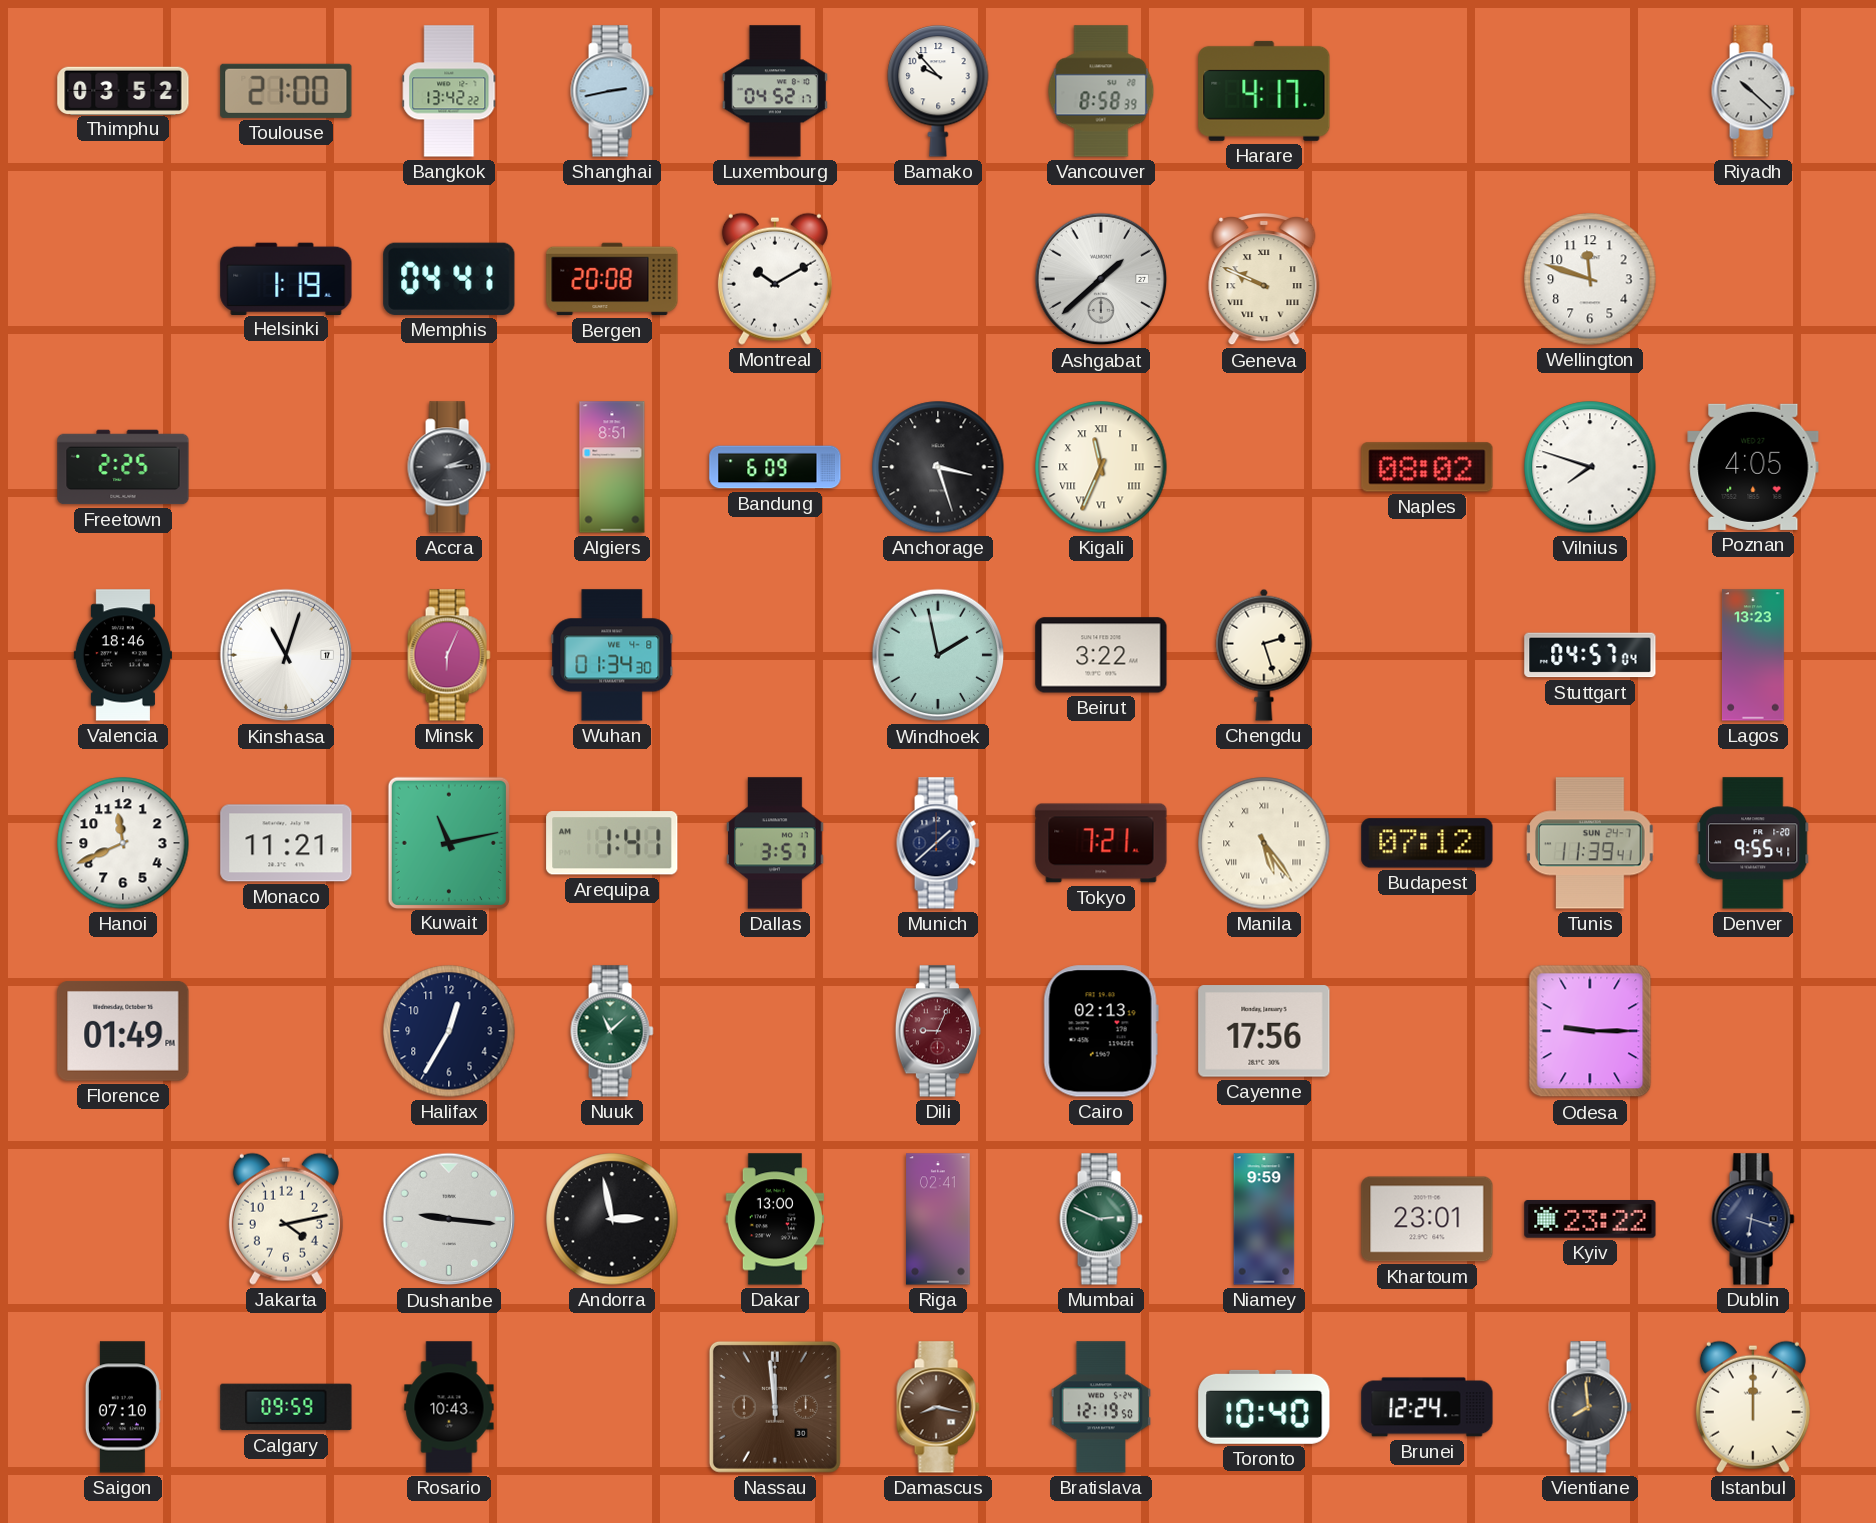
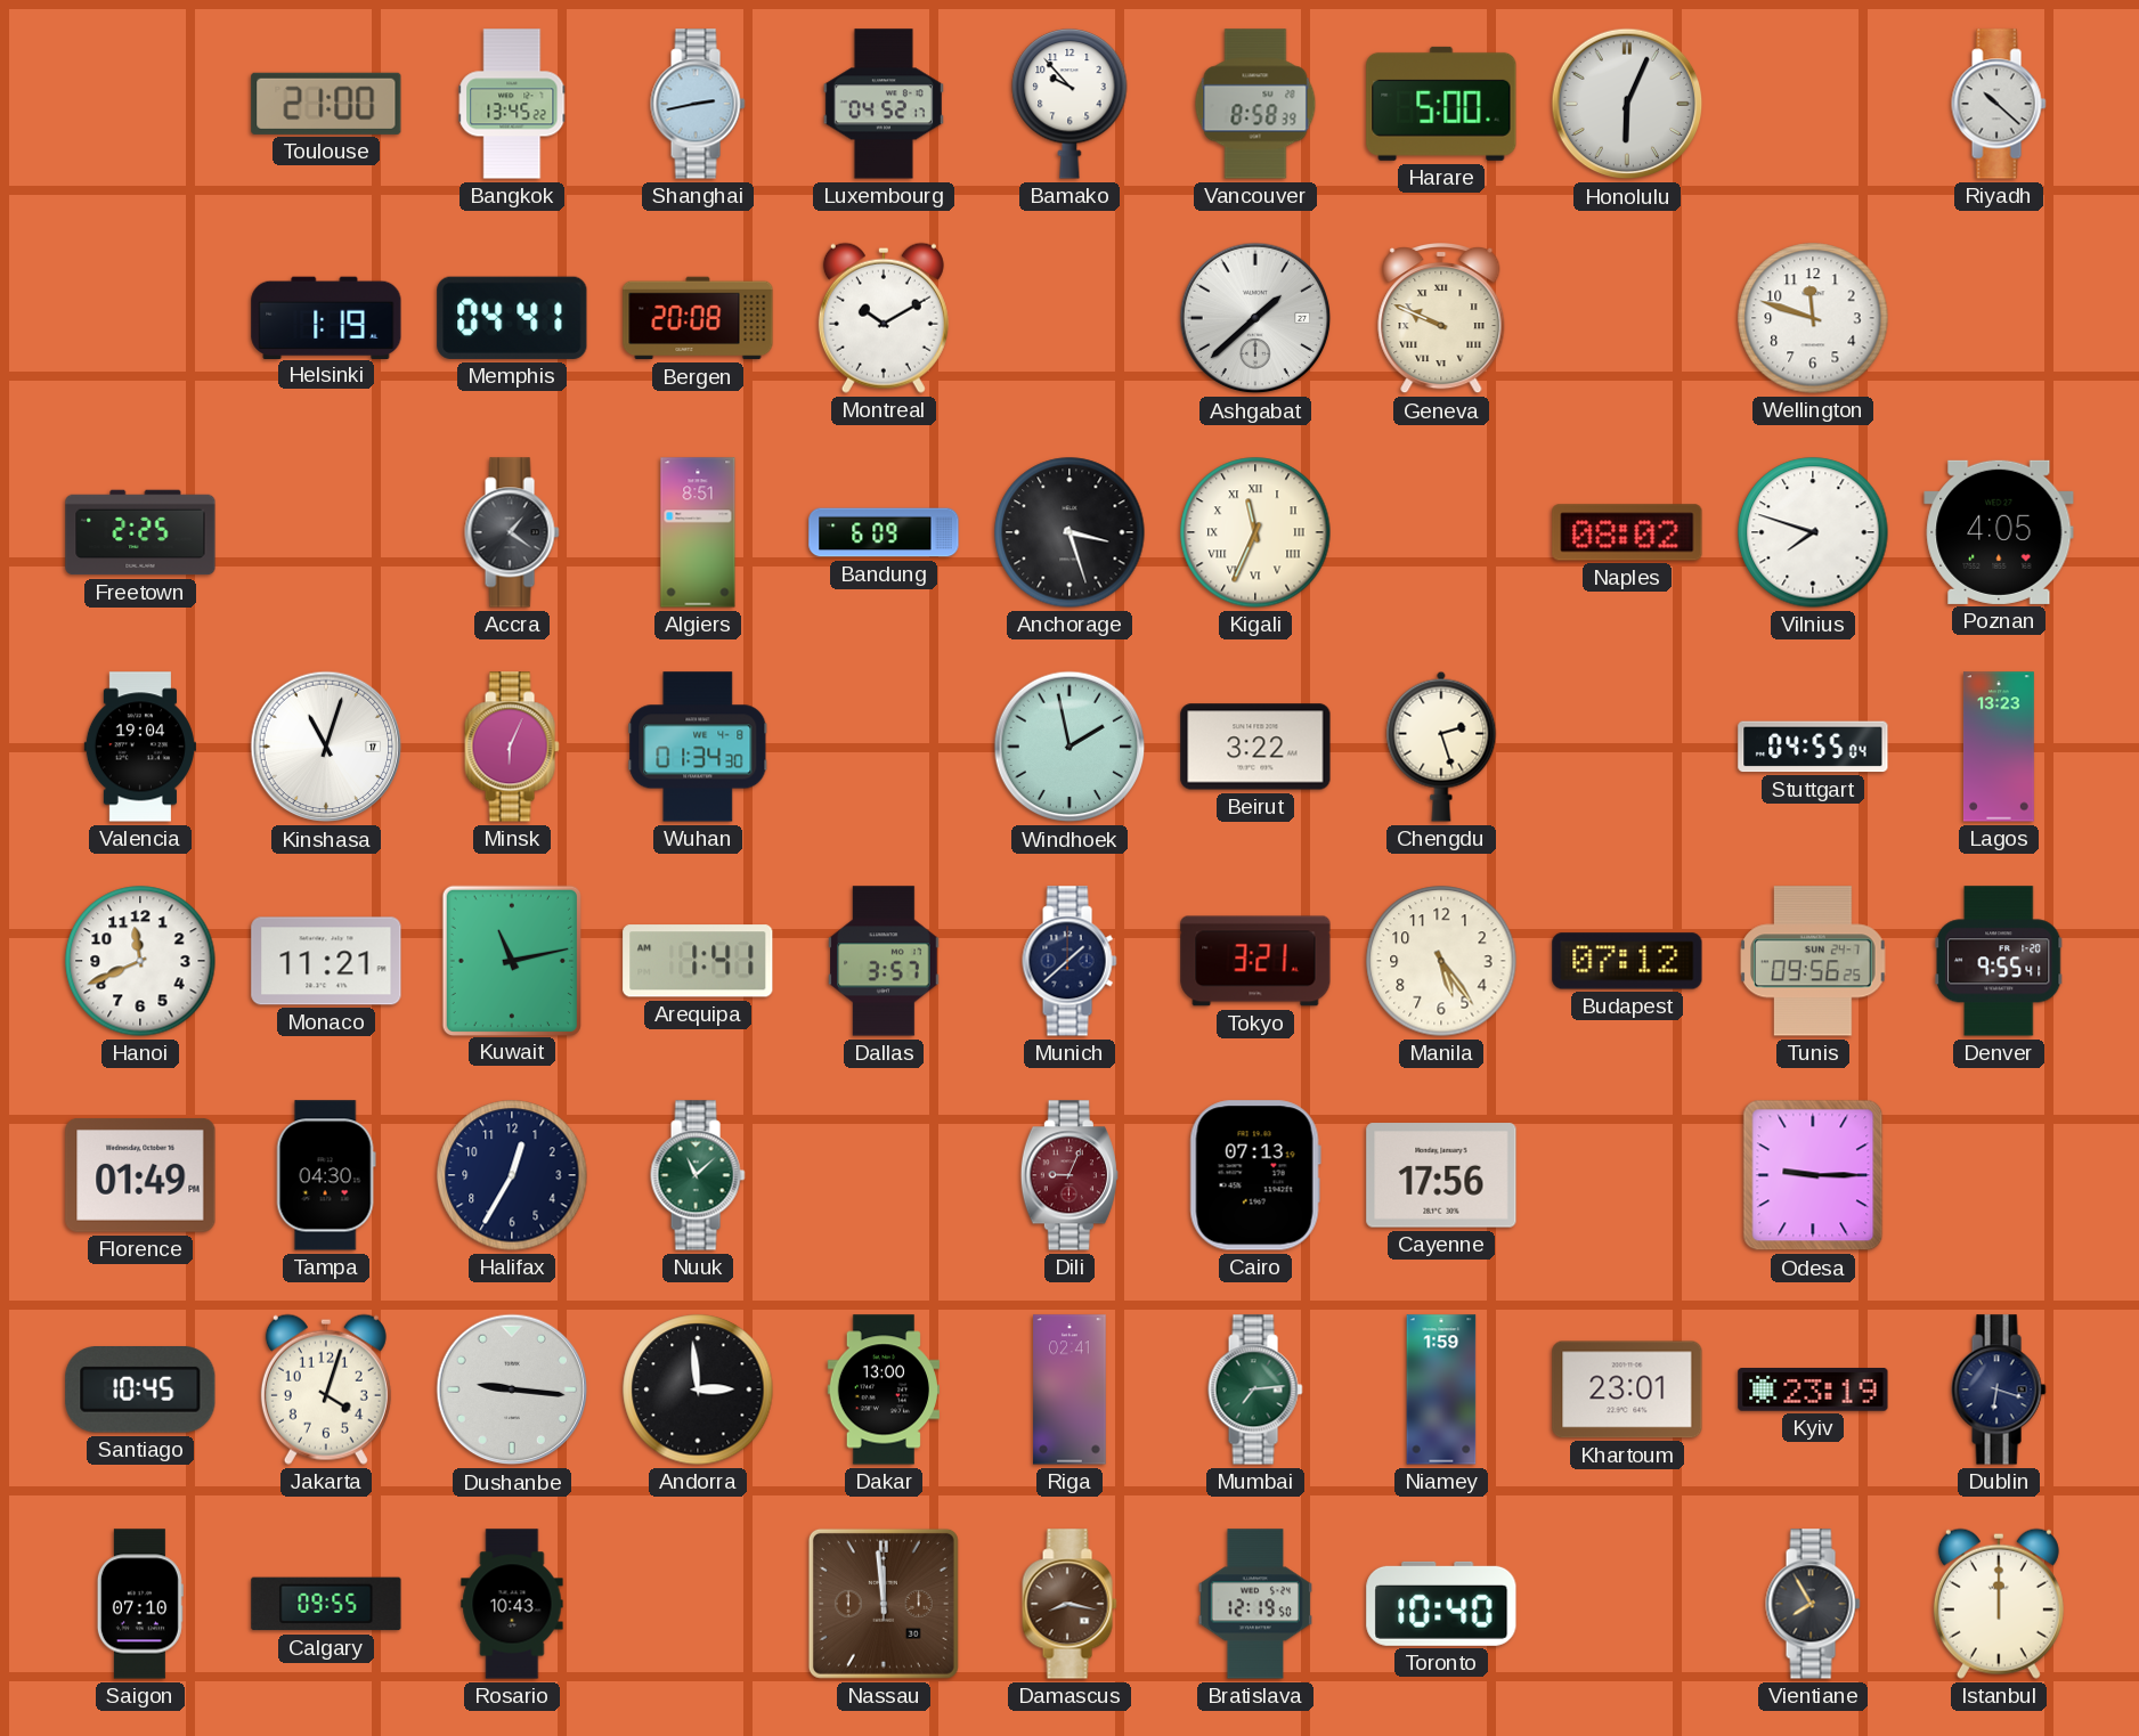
Thimphu: 03:52 -> none (123, 90)
Bangkok: 13:42 -> 13:45 (512, 104)
Harare: 4:17 -> 5:00 (1441, 104)
Honolulu: none -> 6:04 (1627, 104)
Accra: 2:14 -> 1:21 (512, 532)
Valencia: 18:46 -> 19:04 (140, 747)
Stuttgart: 04:57 -> 04:55 (1813, 747)
Tokyo: 7:21 -> 3:21 (1255, 961)
Manila numerals: Roman -> Arabic (1441, 961)
Tunis: 11:39 -> 09:56 (1813, 961)
Tampa: none -> 04:30 (326, 1175)
Cairo: 02:13 -> 07:13 (1255, 1175)
Santiago: none -> 10:45 (140, 1391)
Jakarta: 4:13 -> 4:03 (326, 1389)
Andorra: 2:58 -> 2:59 (698, 1389)
Mumbai: 2:49 -> 7:14 (1255, 1389)
Niamey: 9:59 -> 1:59 (1441, 1389)
Kyiv: 23:22 -> 23:19 (1813, 1391)
Calgary: 09:59 -> 09:55 (326, 1604)
Brunei: 12:24 -> none (1427, 1407)
Vientiane: 7:59 -> 7:55 (1813, 1604)
